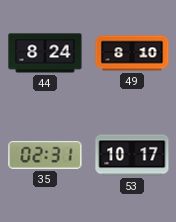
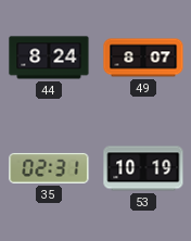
49: 8:10 -> 8:07 (143, 58)
53: 10:17 -> 10:19 (143, 168)
